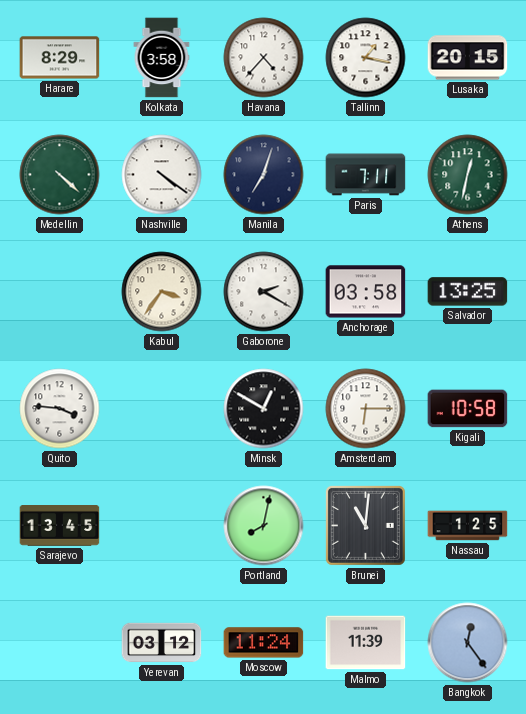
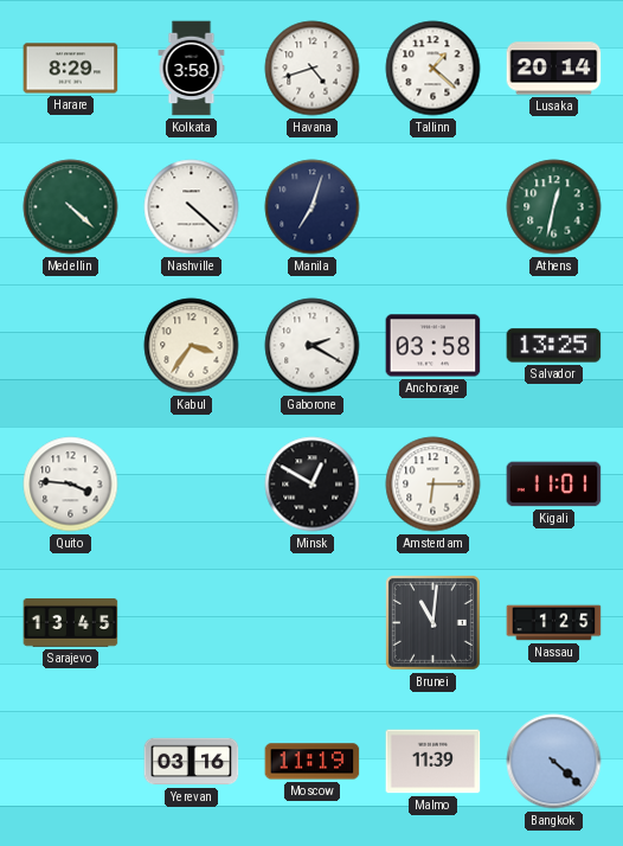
Havana: 4:37 -> 4:42 (313, 69)
Tallinn: 1:17 -> 1:22 (433, 69)
Lusaka: 20:15 -> 20:14 (554, 69)
Nashville: 4:21 -> 4:22 (192, 207)
Paris: 7:11 -> none (366, 175)
Kigali: 10:58 -> 11:01 (554, 485)
Portland: 8:02 -> none (264, 526)
Yerevan: 03:12 -> 03:16 (192, 762)
Moscow: 11:24 -> 11:19 (313, 762)
Bangkok: 12:24 -> 4:22 (554, 762)
